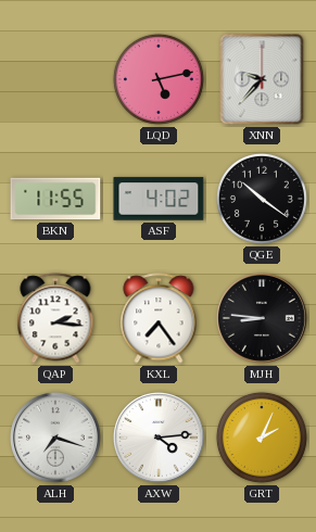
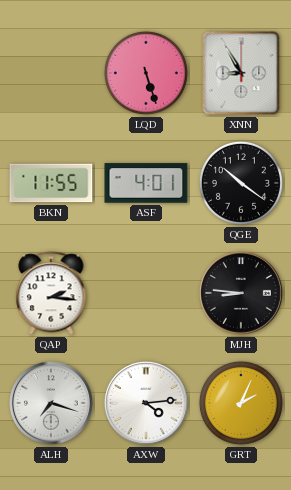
LQD: 5:13 -> 5:27 (146, 73)
XNN: 9:37 -> 8:55 (241, 73)
ASF: 4:02 -> 4:01 (146, 183)
KXL: 7:24 -> none (159, 318)
